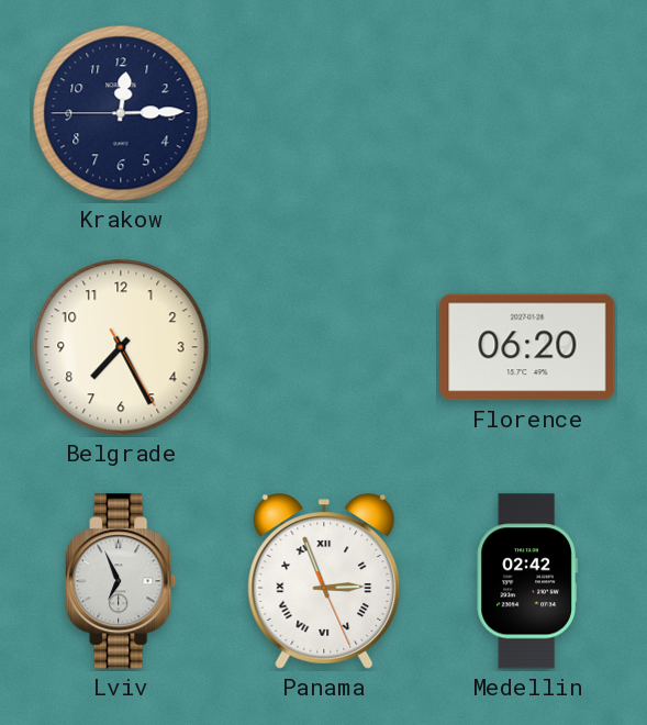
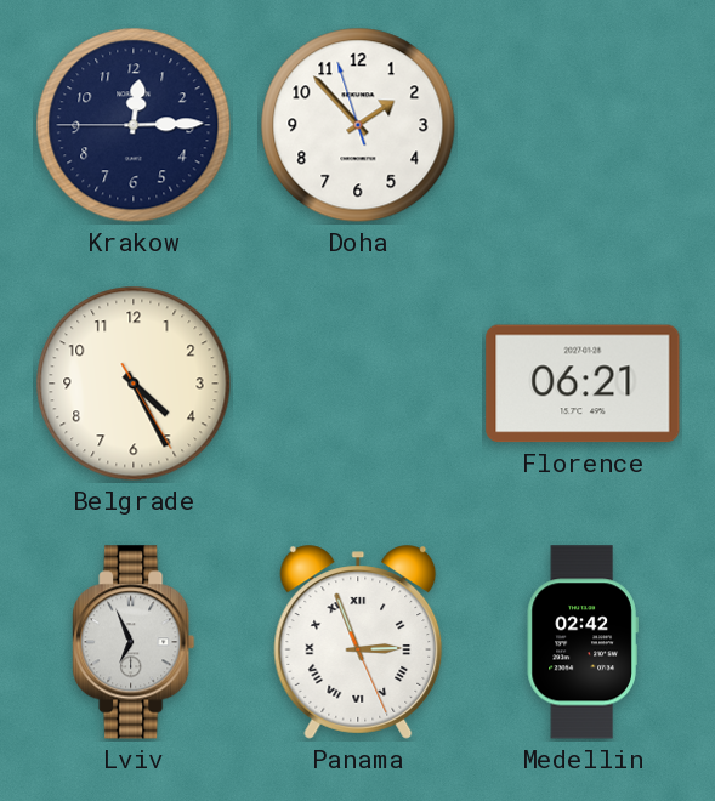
Doha: none -> 1:52 (358, 125)
Belgrade: 7:25 -> 4:25 (134, 384)
Florence: 06:20 -> 06:21 (583, 384)
